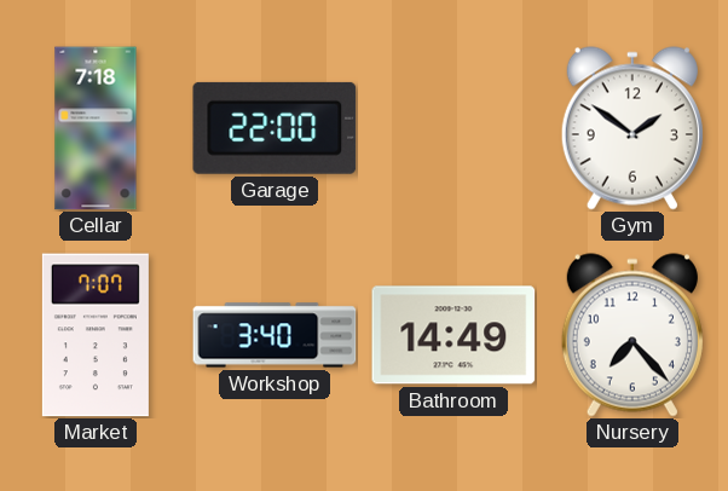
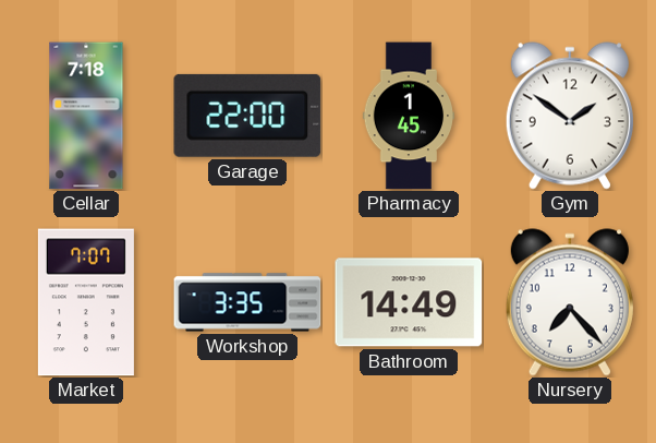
Pharmacy: none -> 1:45 (409, 116)
Workshop: 3:40 -> 3:35 (247, 302)
